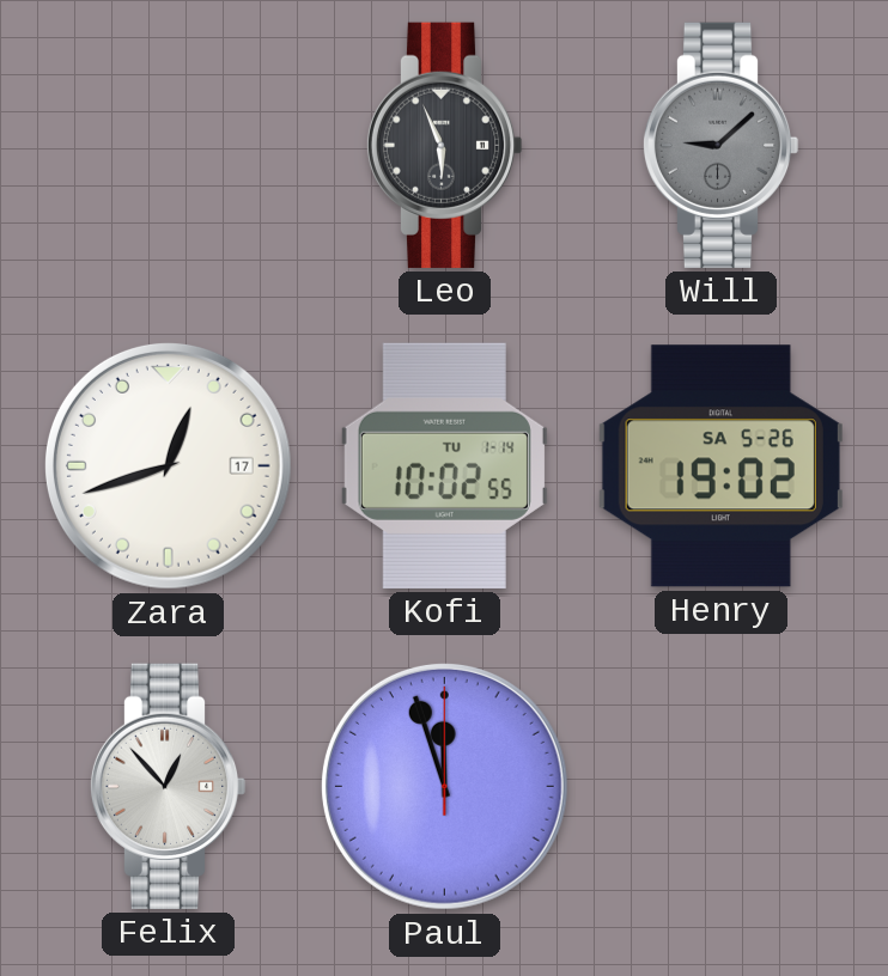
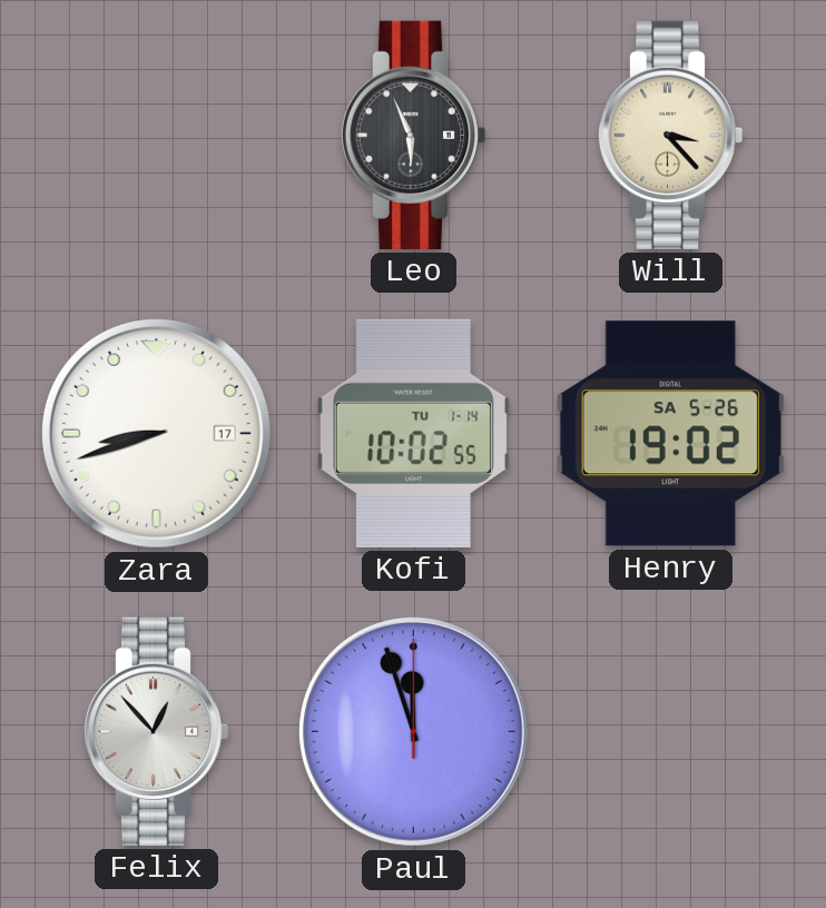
Will: 9:08 -> 3:23 (670, 135)
Will dial: grey -> cream (670, 135)
Zara: 12:42 -> 8:42 (156, 433)
